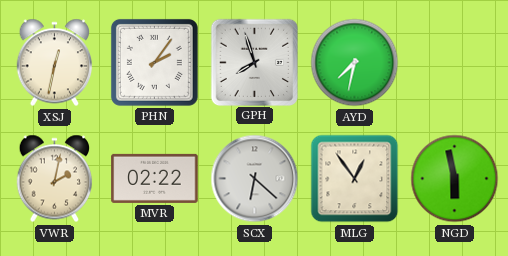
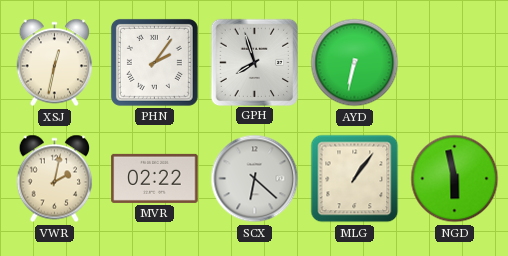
AYD: 7:32 -> 6:32 (355, 63)
MLG: 12:54 -> 1:06 (355, 179)
